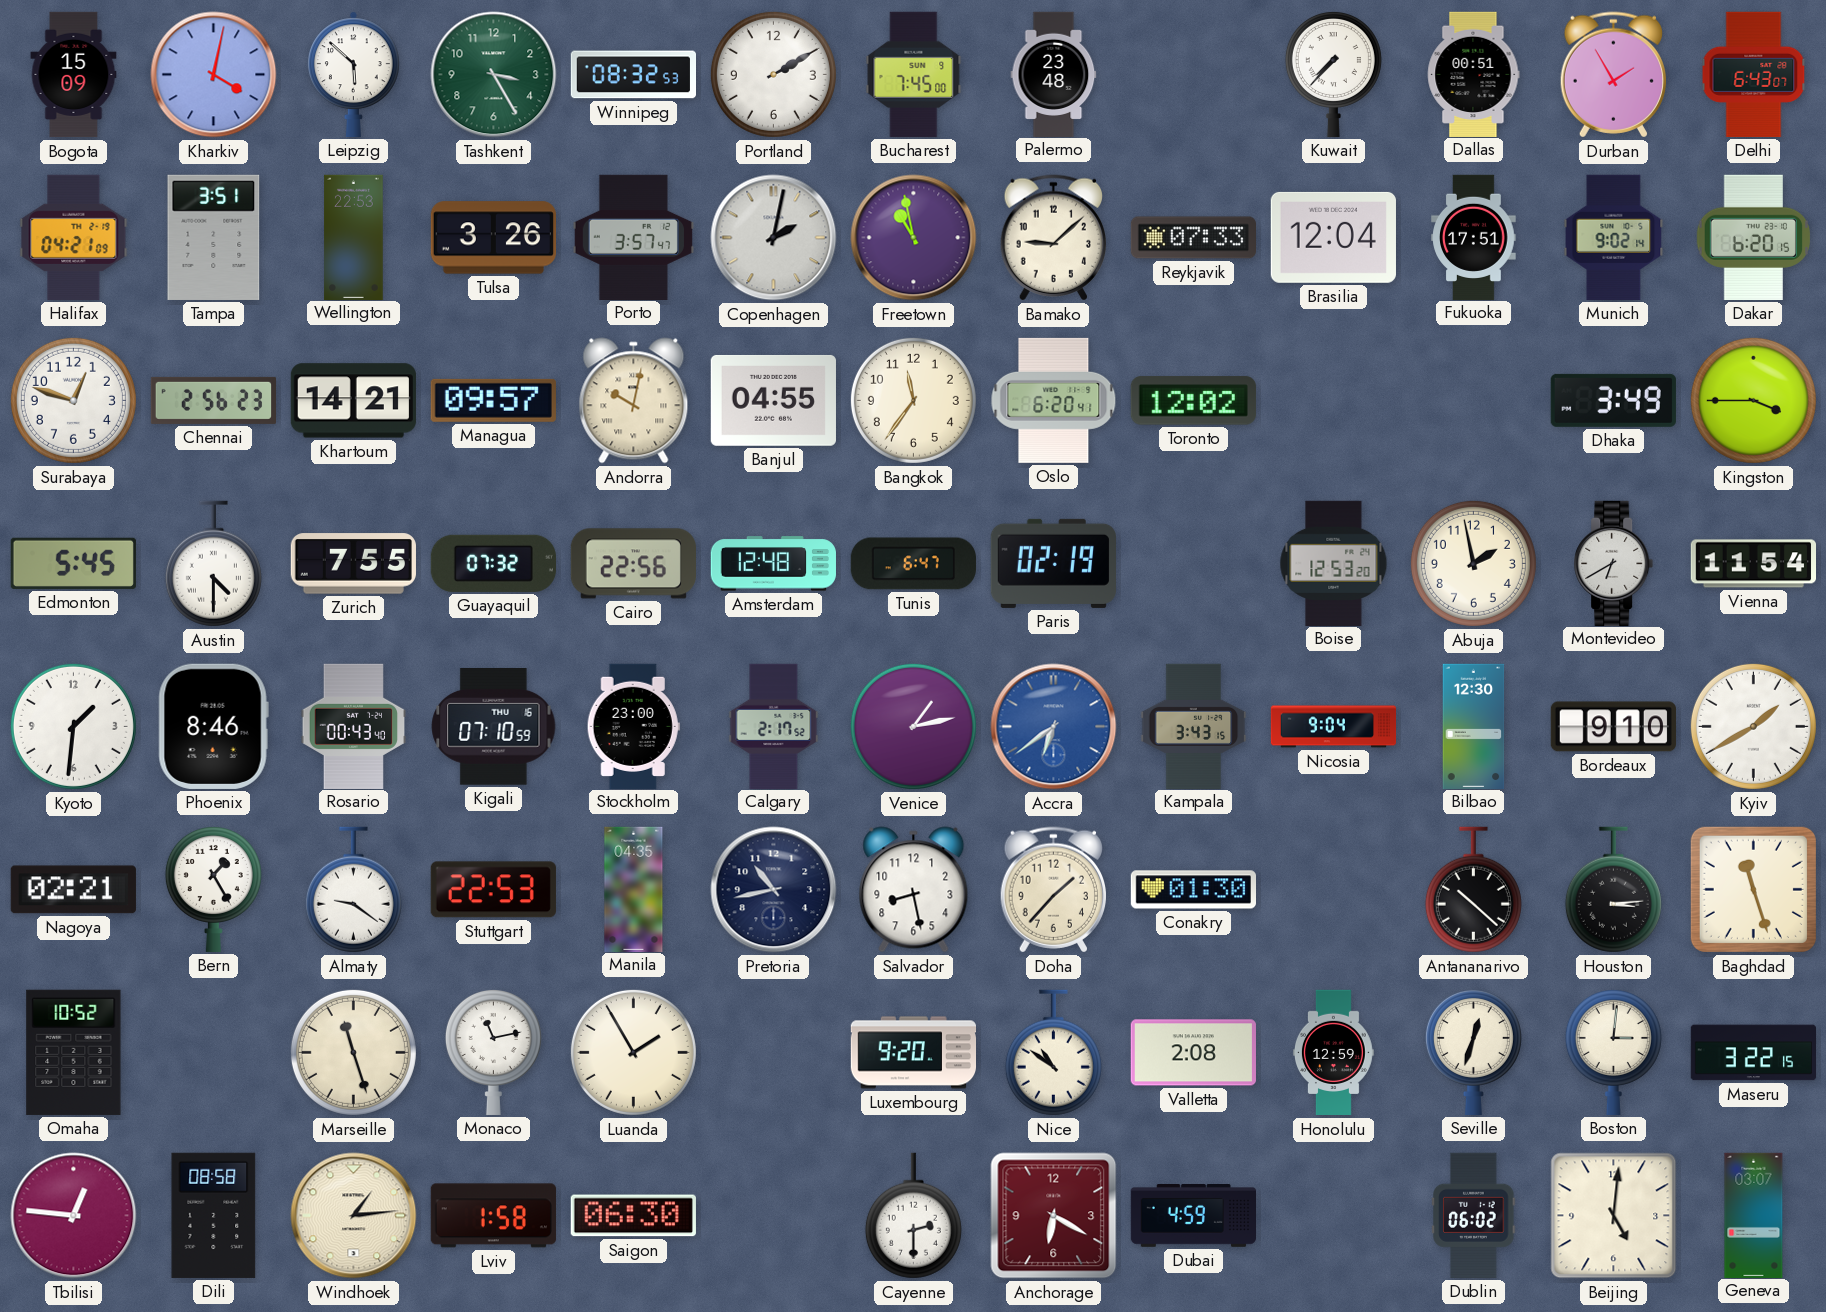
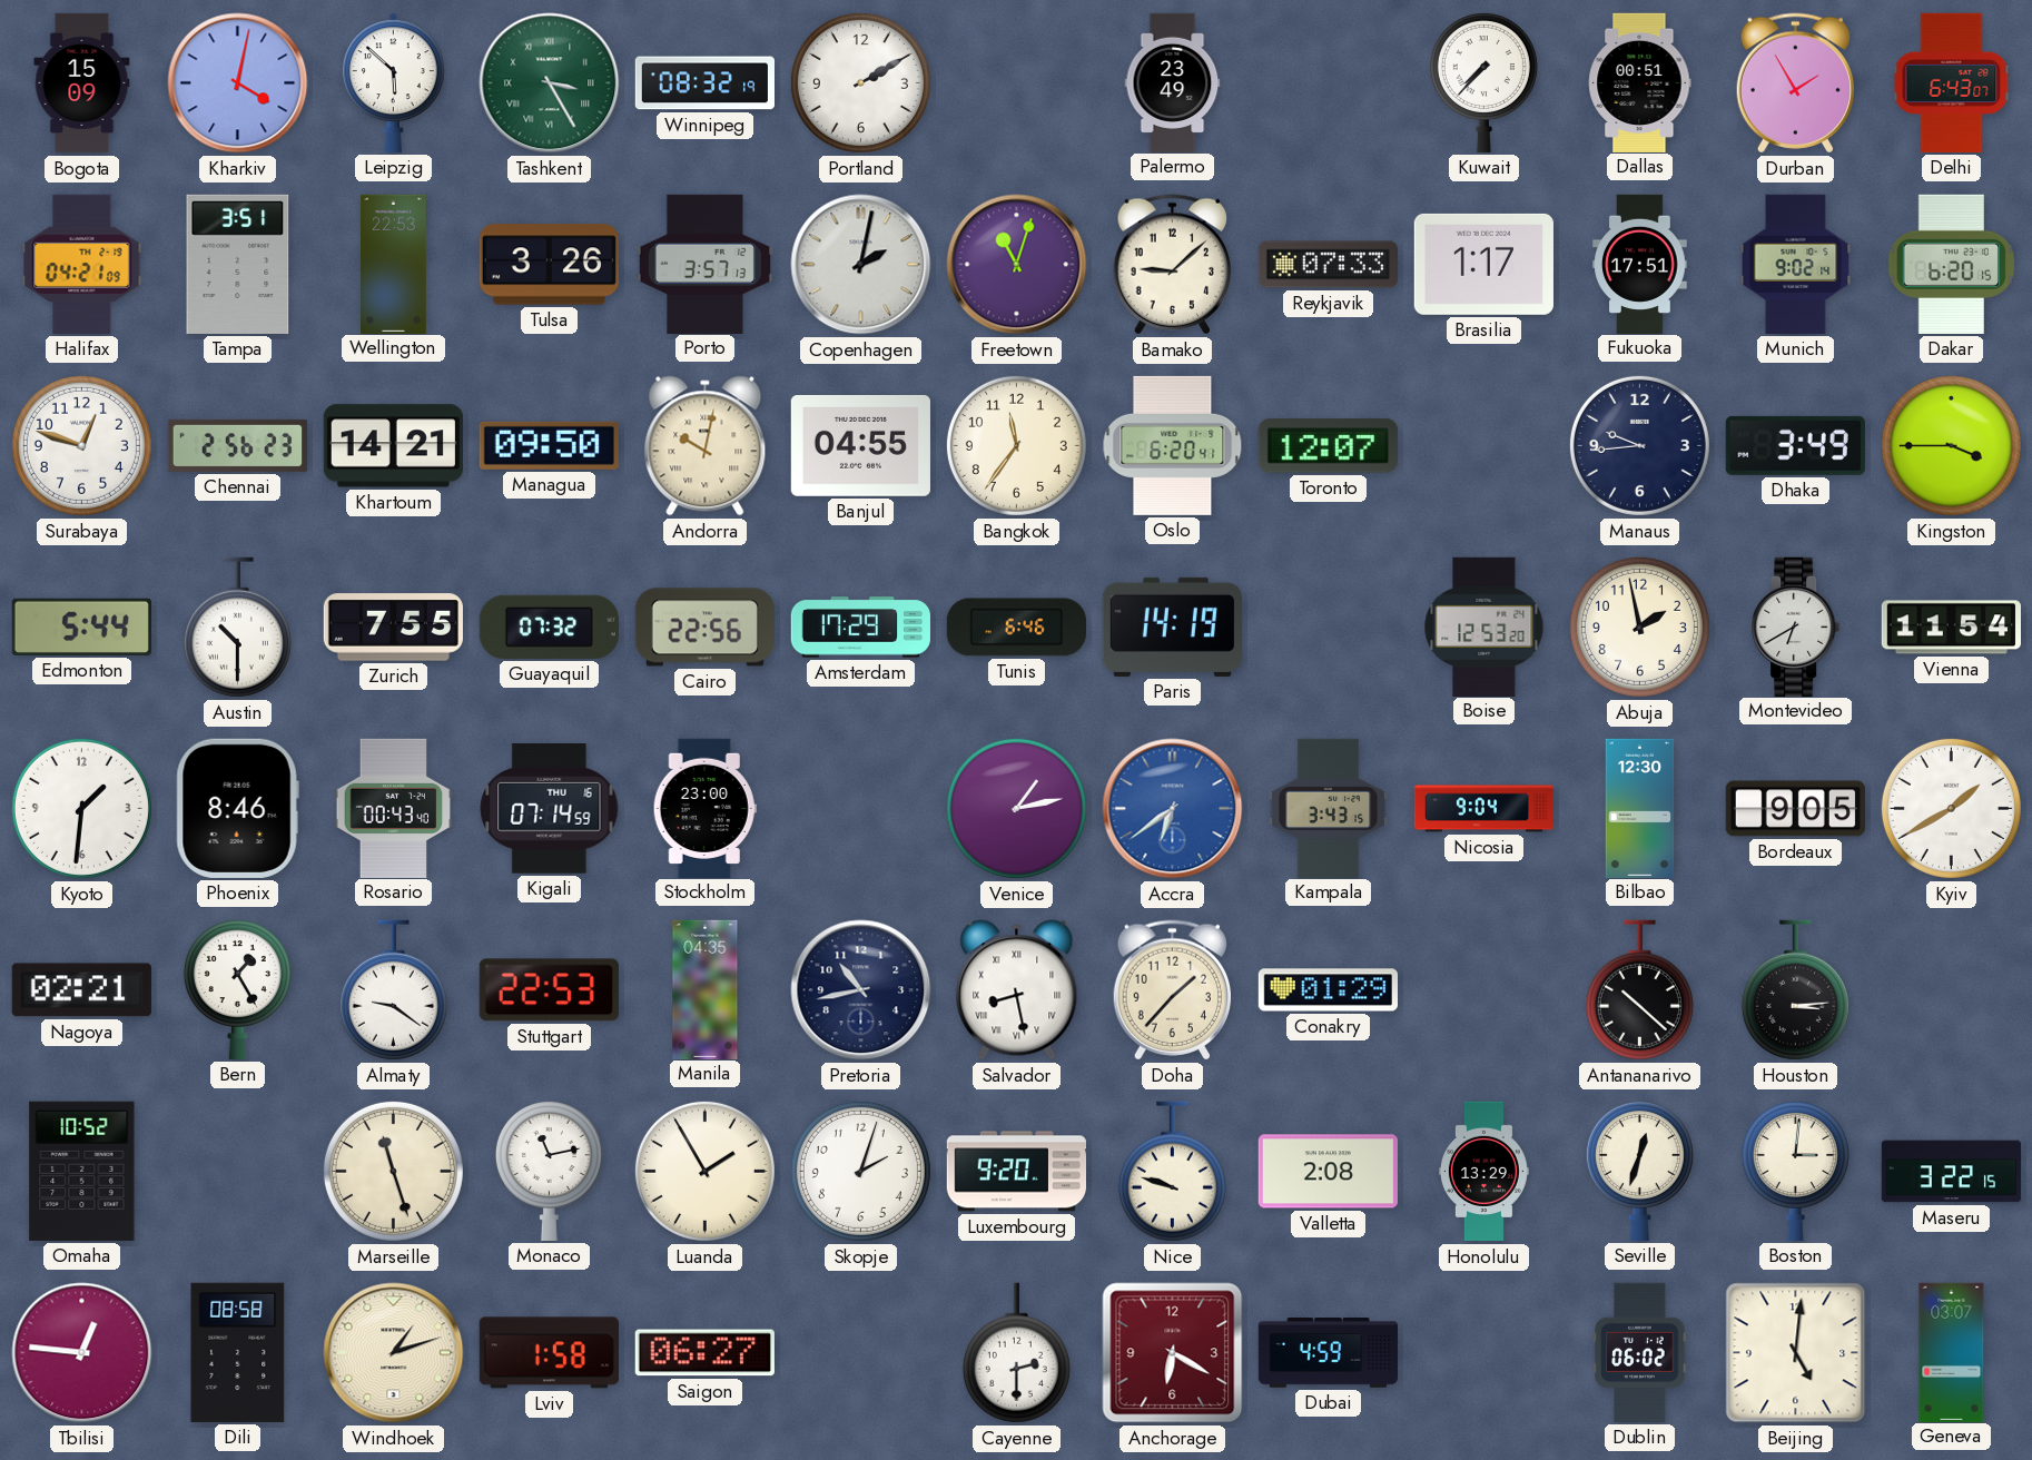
Tashkent numerals: Arabic -> Roman (550, 83)
Winnipeg: 08:32:53 -> 08:32:19 (704, 83)
Bucharest: 7:45 -> none (914, 74)
Palermo: 23:48 -> 23:49 (1173, 82)
Porto: 3:57:47 -> 3:57:13 (704, 264)
Freetown: 10:58 -> 11:03 (1017, 265)
Brasilia: 12:04 -> 1:17 (1483, 264)
Managua: 09:57 -> 09:50 (549, 445)
Toronto: 12:02 -> 12:07 (1328, 446)
Manaus: none -> 9:44 (1639, 445)
Edmonton: 5:45 -> 5:44 (81, 627)
Austin: 4:30 -> 10:30 (237, 628)
Amsterdam: 12:48 -> 17:29 (860, 628)
Tunis: 6:47 -> 6:46 (1016, 628)
Paris: 02:19 -> 14:19 (1172, 627)
Kigali: 07:10 -> 07:14 (550, 809)
Calgary: 2:17 -> none (774, 726)
Bordeaux: 9:10 -> 9:05 (1795, 809)
Salvador numerals: Arabic -> Roman (1017, 990)
Conakry: 01:30 -> 01:29 (1328, 990)
Baghdad: 11:27 -> none (1753, 889)
Skopje: none -> 2:03 (860, 1171)
Nice: 10:51 -> 9:48 (1172, 1172)
Honolulu: 12:59 -> 13:29 (1483, 1172)
Windhoek: 1:14 -> 1:12 (394, 1353)
Saigon: 06:30 -> 06:27 (704, 1353)
